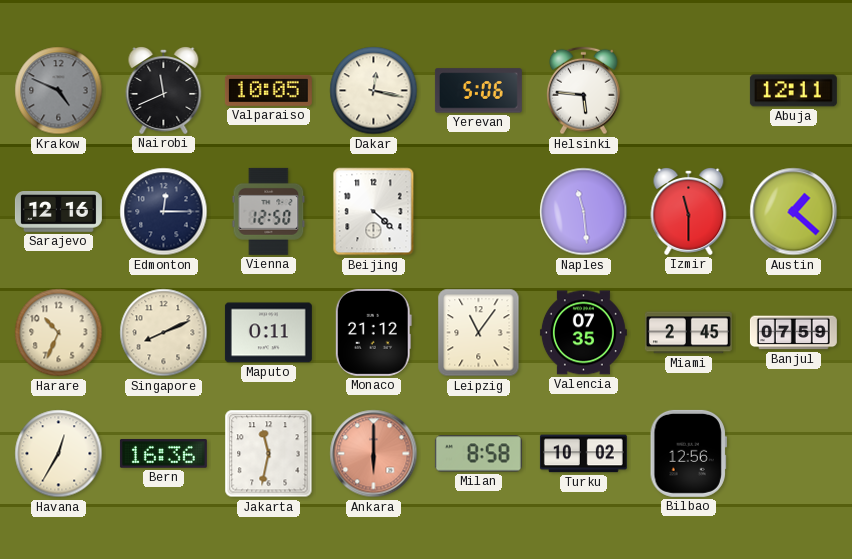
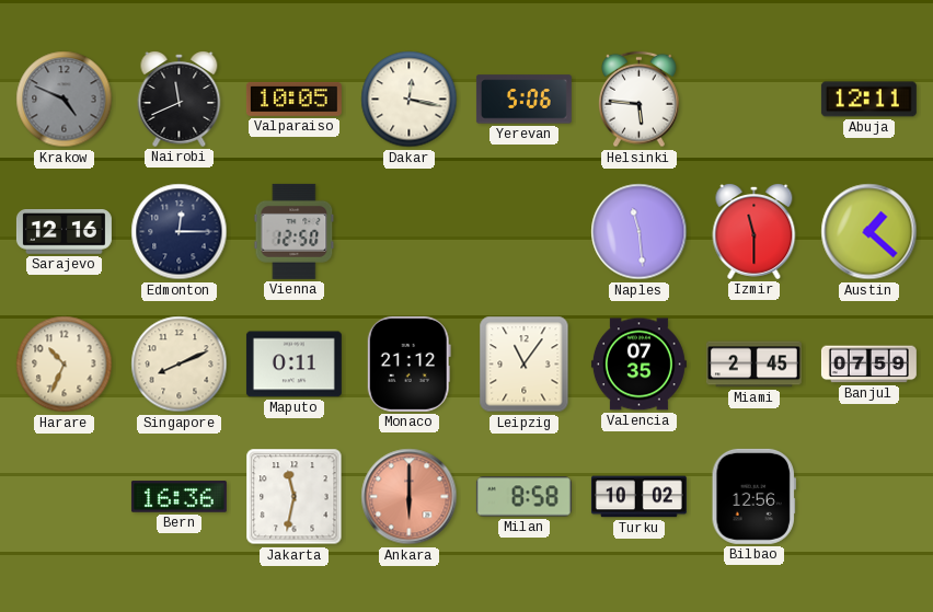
Beijing: 4:22 -> none (374, 212)
Havana: 12:35 -> none (59, 454)
